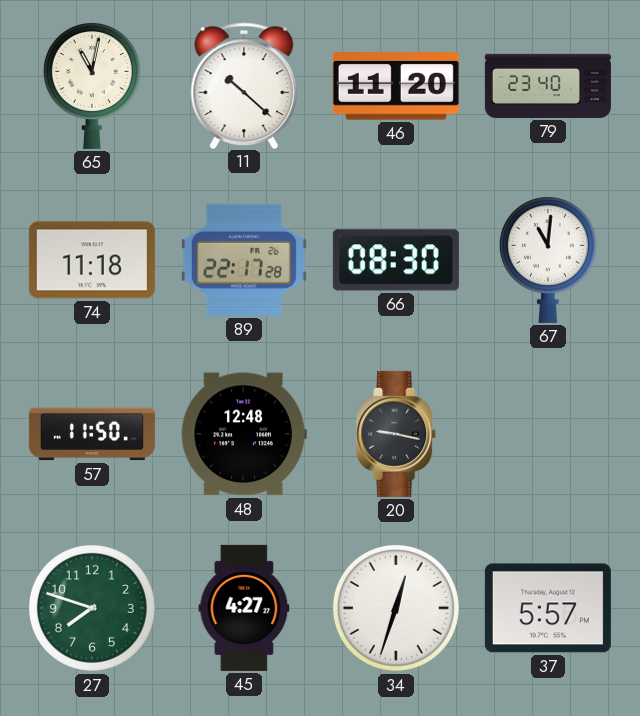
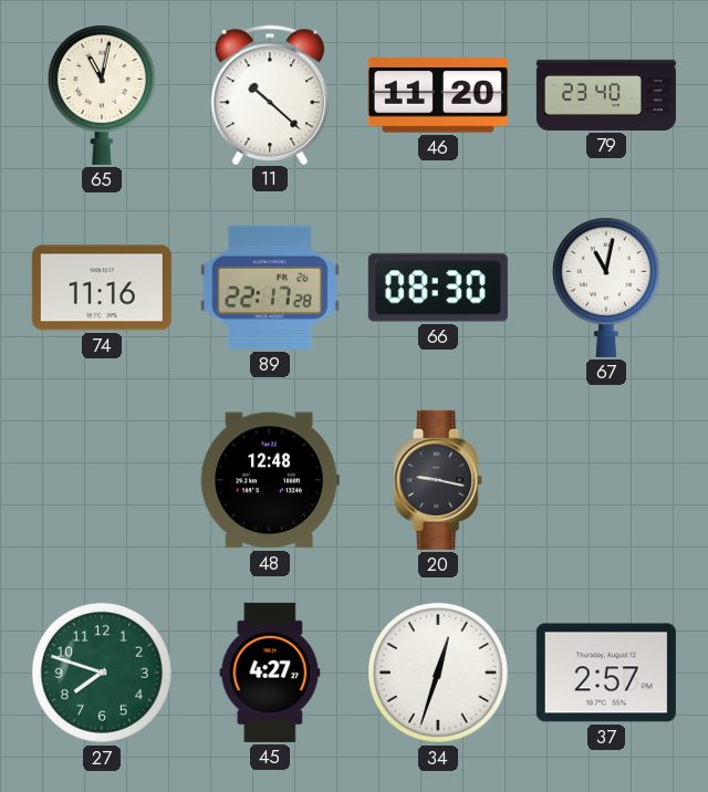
74: 11:18 -> 11:16 (102, 288)
67: 11:01 -> 11:02 (606, 288)
57: 11:50 -> none (92, 434)
37: 5:57 -> 2:57 (606, 673)
